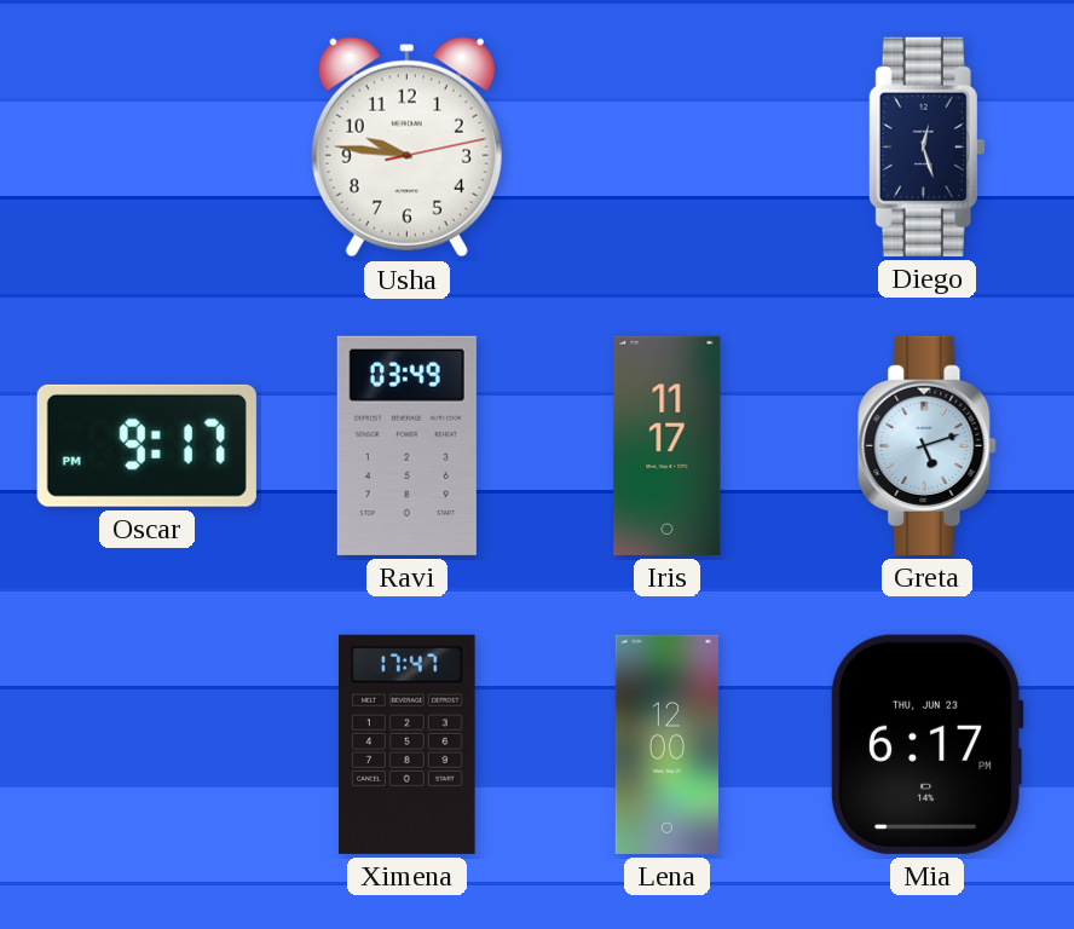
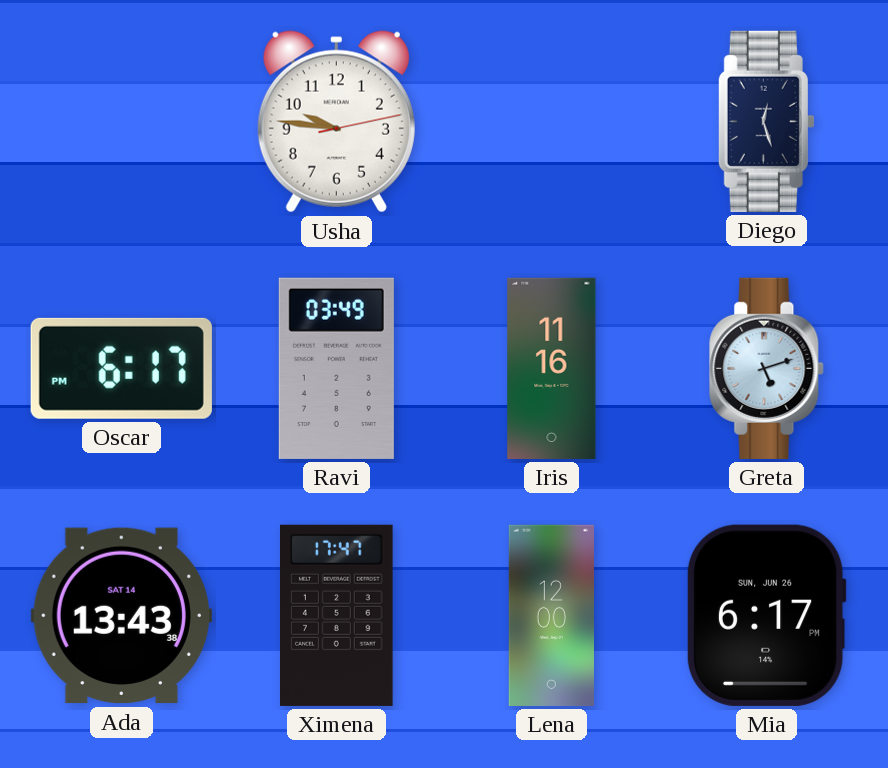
Oscar: 9:17 -> 6:17 (121, 368)
Iris: 11:17 -> 11:16 (552, 368)
Ada: none -> 13:43 (121, 616)
Mia date: THU, JUN 23 -> SUN, JUN 26 (766, 615)
